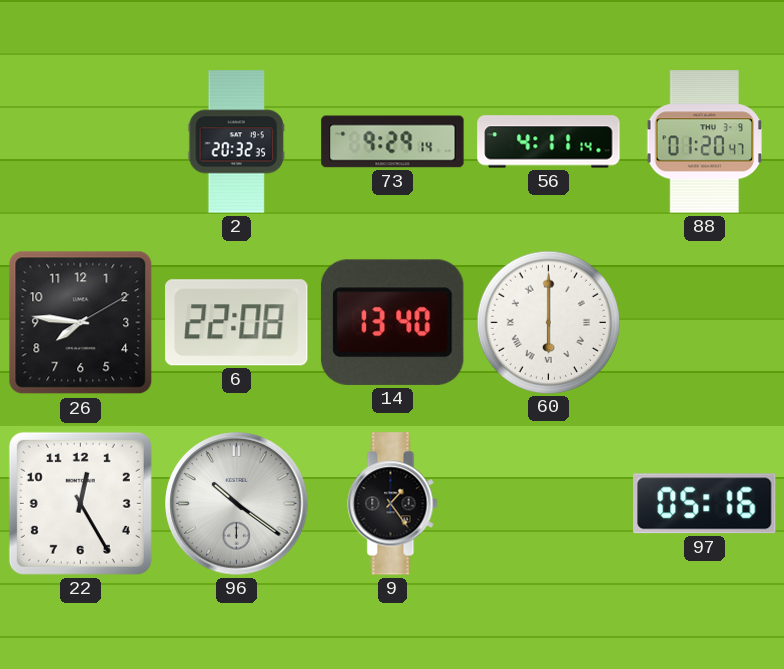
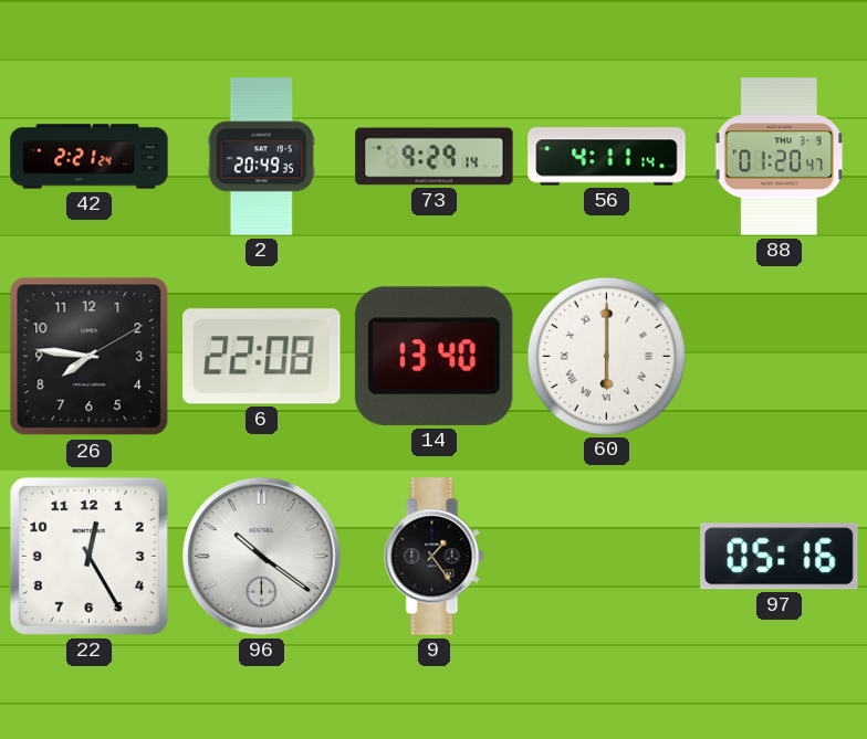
42: none -> 2:21 (90, 157)
2: 20:32 -> 20:49 (261, 157)
